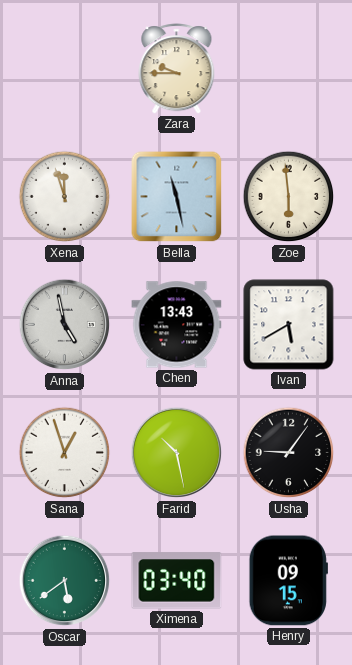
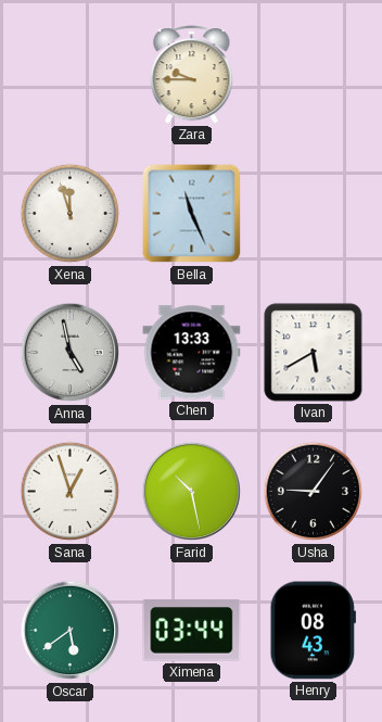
Bella: 11:28 -> 11:26 (192, 214)
Zoe: 5:59 -> none (289, 197)
Chen: 13:43 -> 13:33 (192, 353)
Ximena: 03:40 -> 03:44 (192, 631)
Henry: 09:15 -> 08:43 (313, 631)
